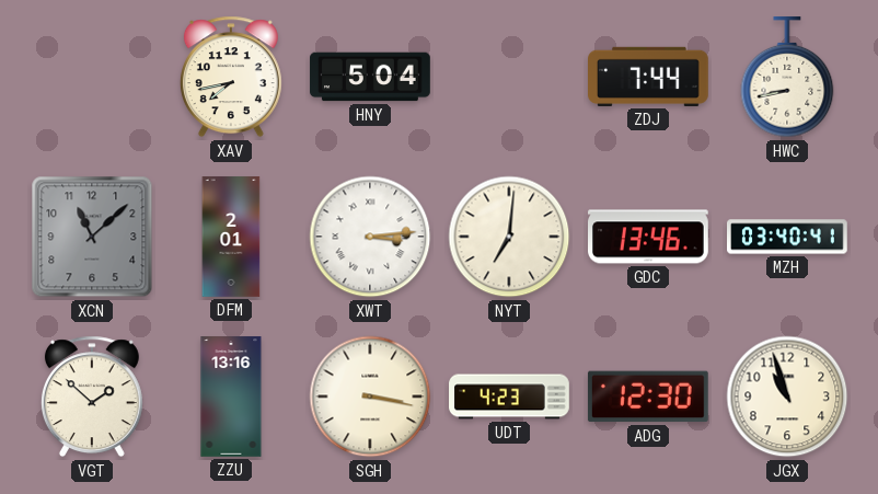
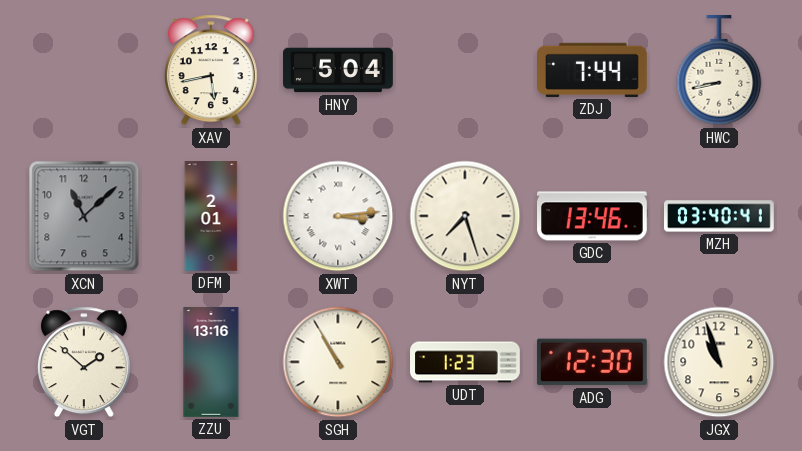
XAV: 7:43 -> 5:43 (211, 70)
NYT: 7:01 -> 7:27 (465, 216)
SGH: 3:17 -> 10:55 (338, 362)
UDT: 4:23 -> 1:23 (465, 362)
